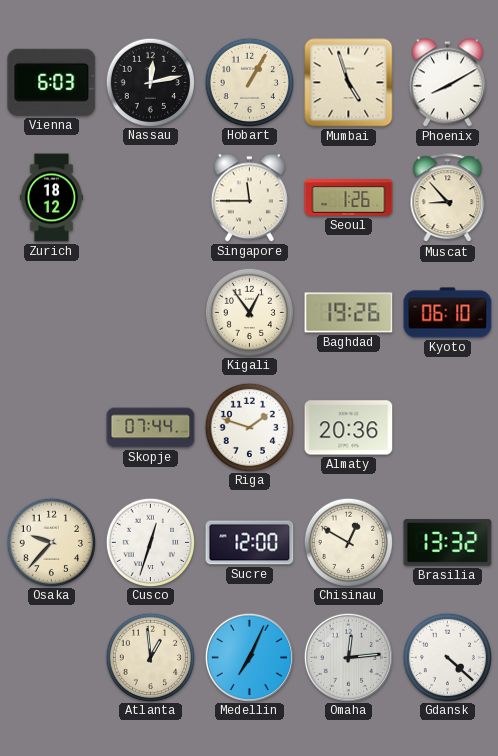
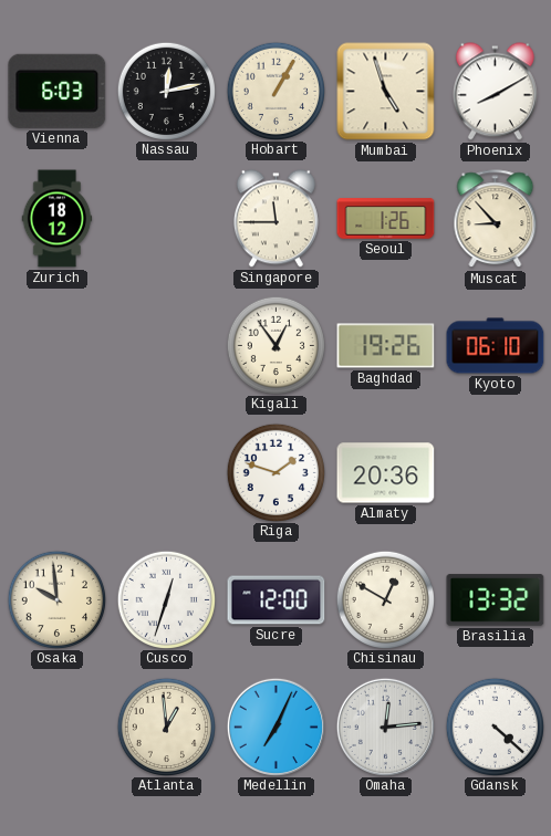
Skopje: 07:44 -> none (151, 428)
Osaka: 9:37 -> 9:59 (56, 599)
